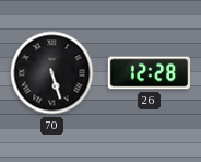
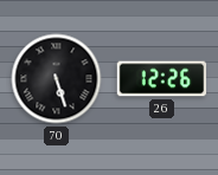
26: 12:28 -> 12:26 (162, 79)
